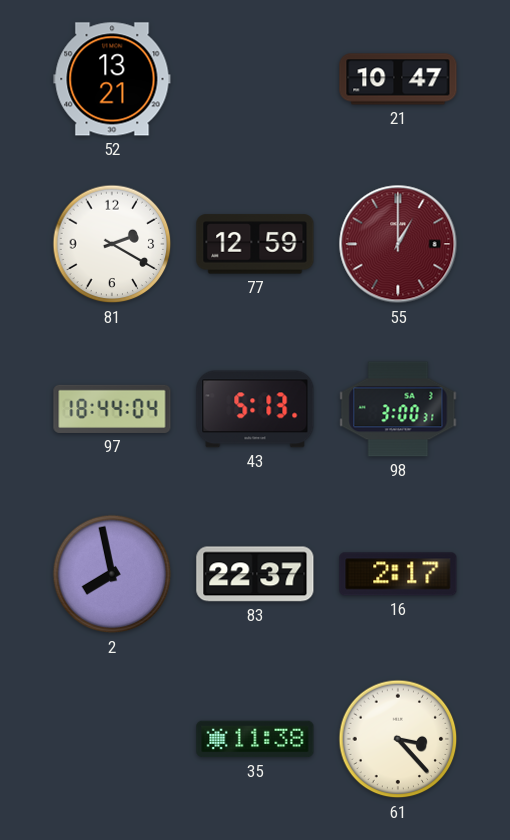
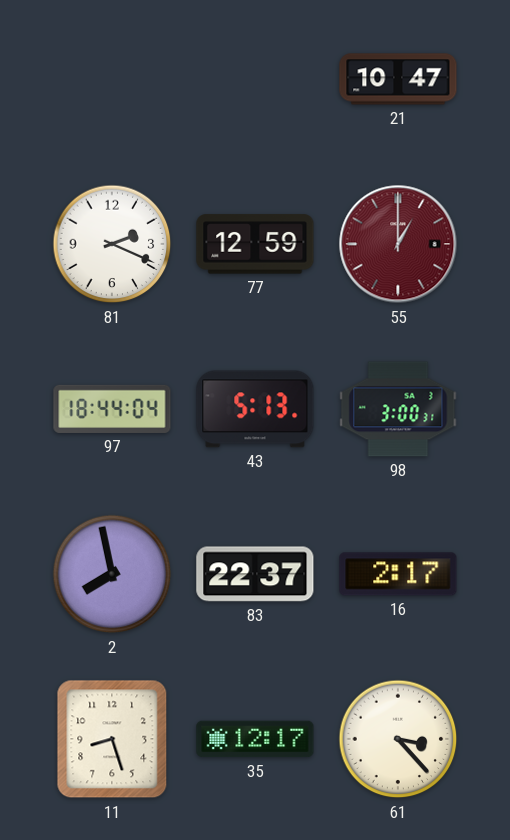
52: 13:21 -> none (112, 79)
81: 2:20 -> 2:19 (112, 244)
11: none -> 8:27 (112, 739)
35: 11:38 -> 12:17 (255, 739)
